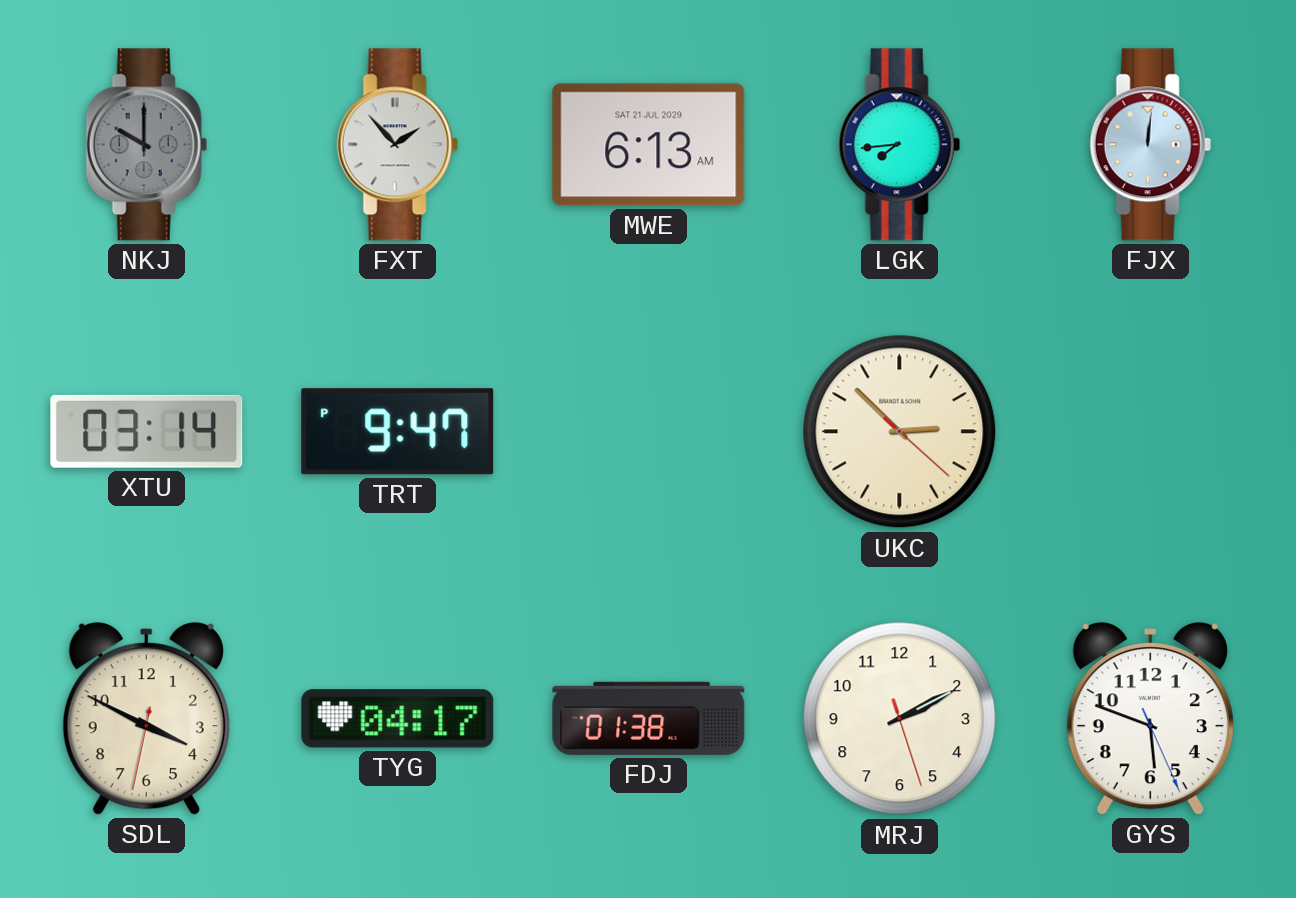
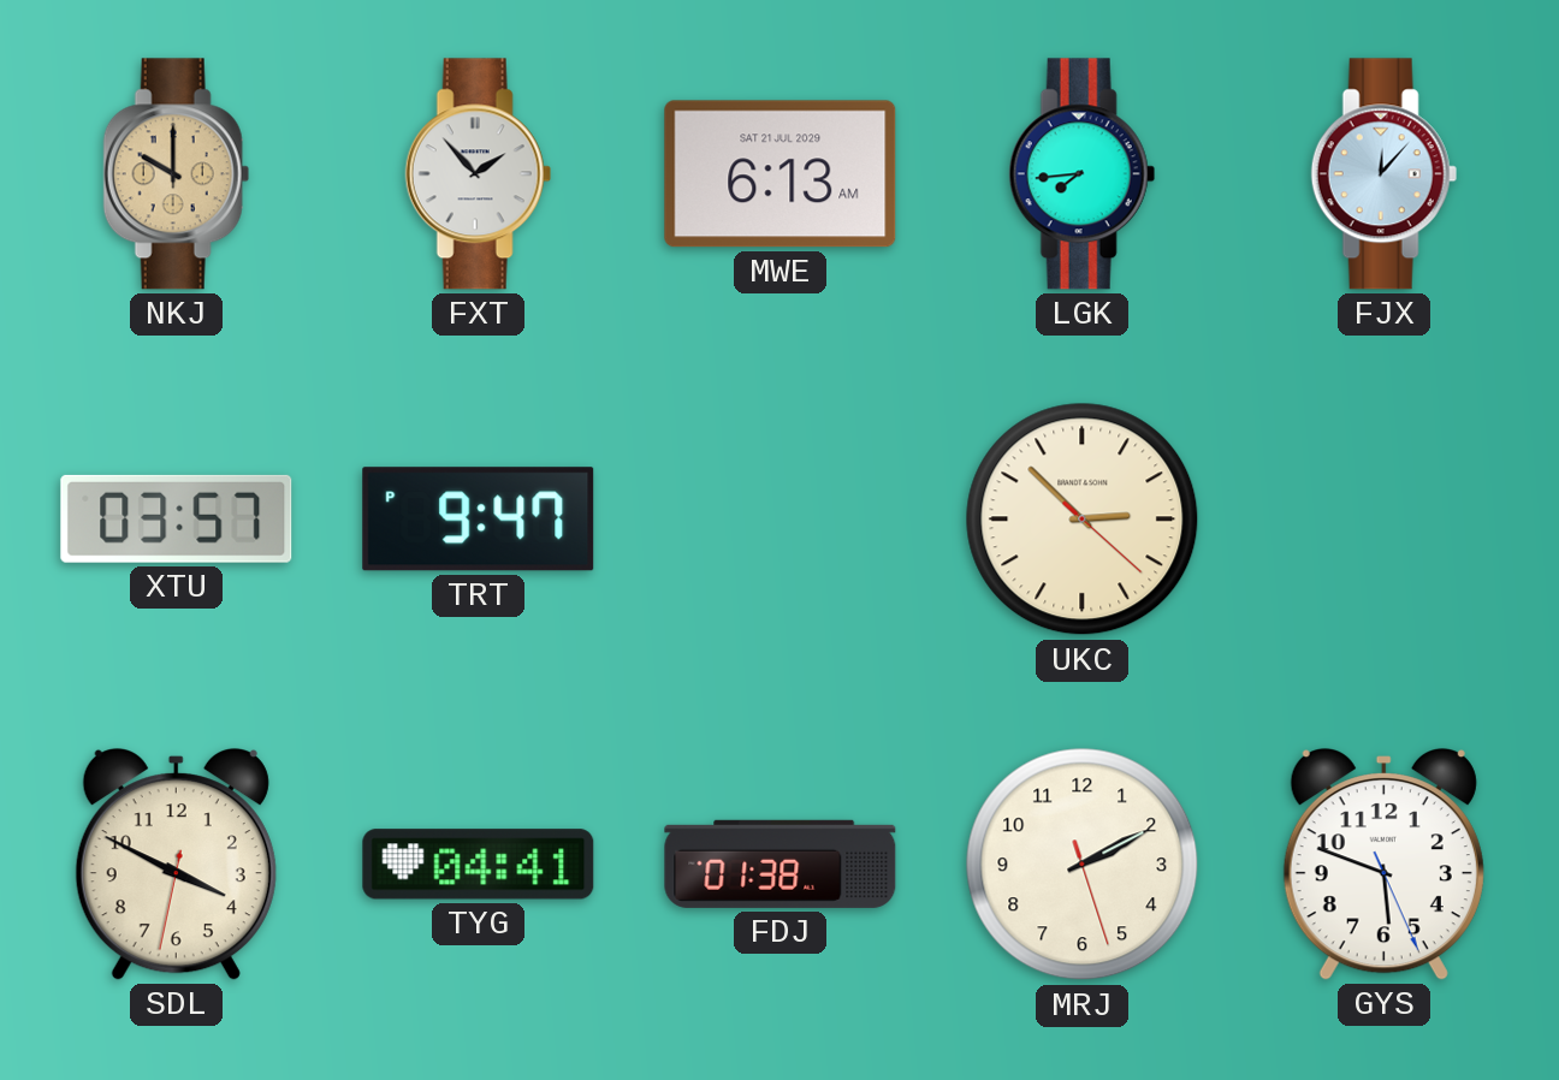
NKJ dial: grey -> champagne (176, 174)
FJX: 12:01 -> 12:07 (1383, 174)
XTU: 03:14 -> 03:57 (177, 518)
TYG: 04:17 -> 04:41 (479, 865)
